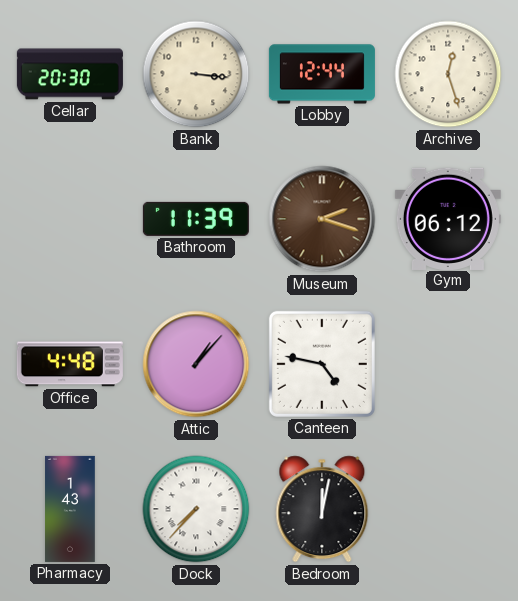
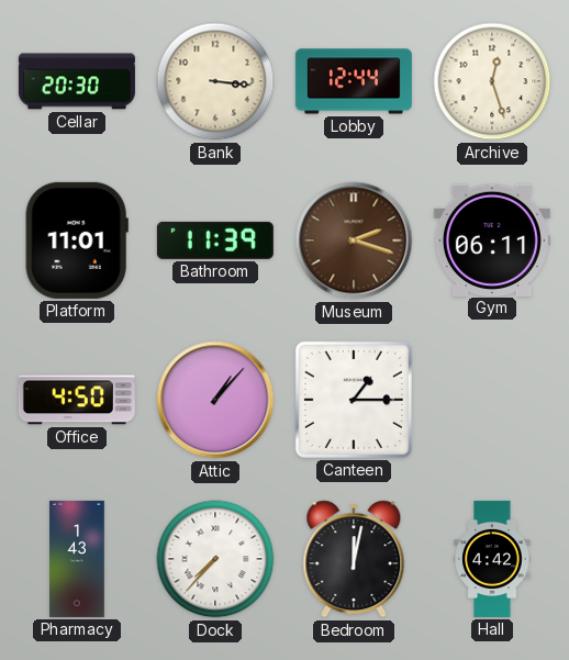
Platform: none -> 11:01 (77, 240)
Gym: 06:12 -> 06:11 (492, 239)
Office: 4:48 -> 4:50 (77, 400)
Canteen: 4:47 -> 1:15 (354, 400)
Hall: none -> 4:42 (492, 559)
